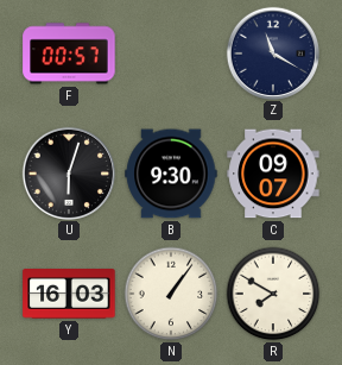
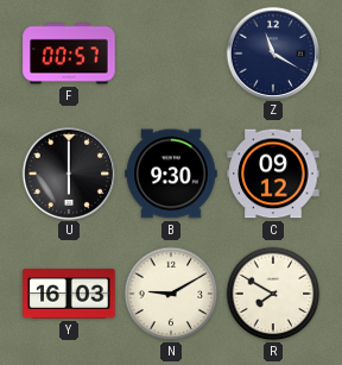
U: 6:03 -> 6:00 (68, 172)
C: 09:07 -> 09:12 (273, 174)
N: 1:06 -> 9:10 (171, 294)
